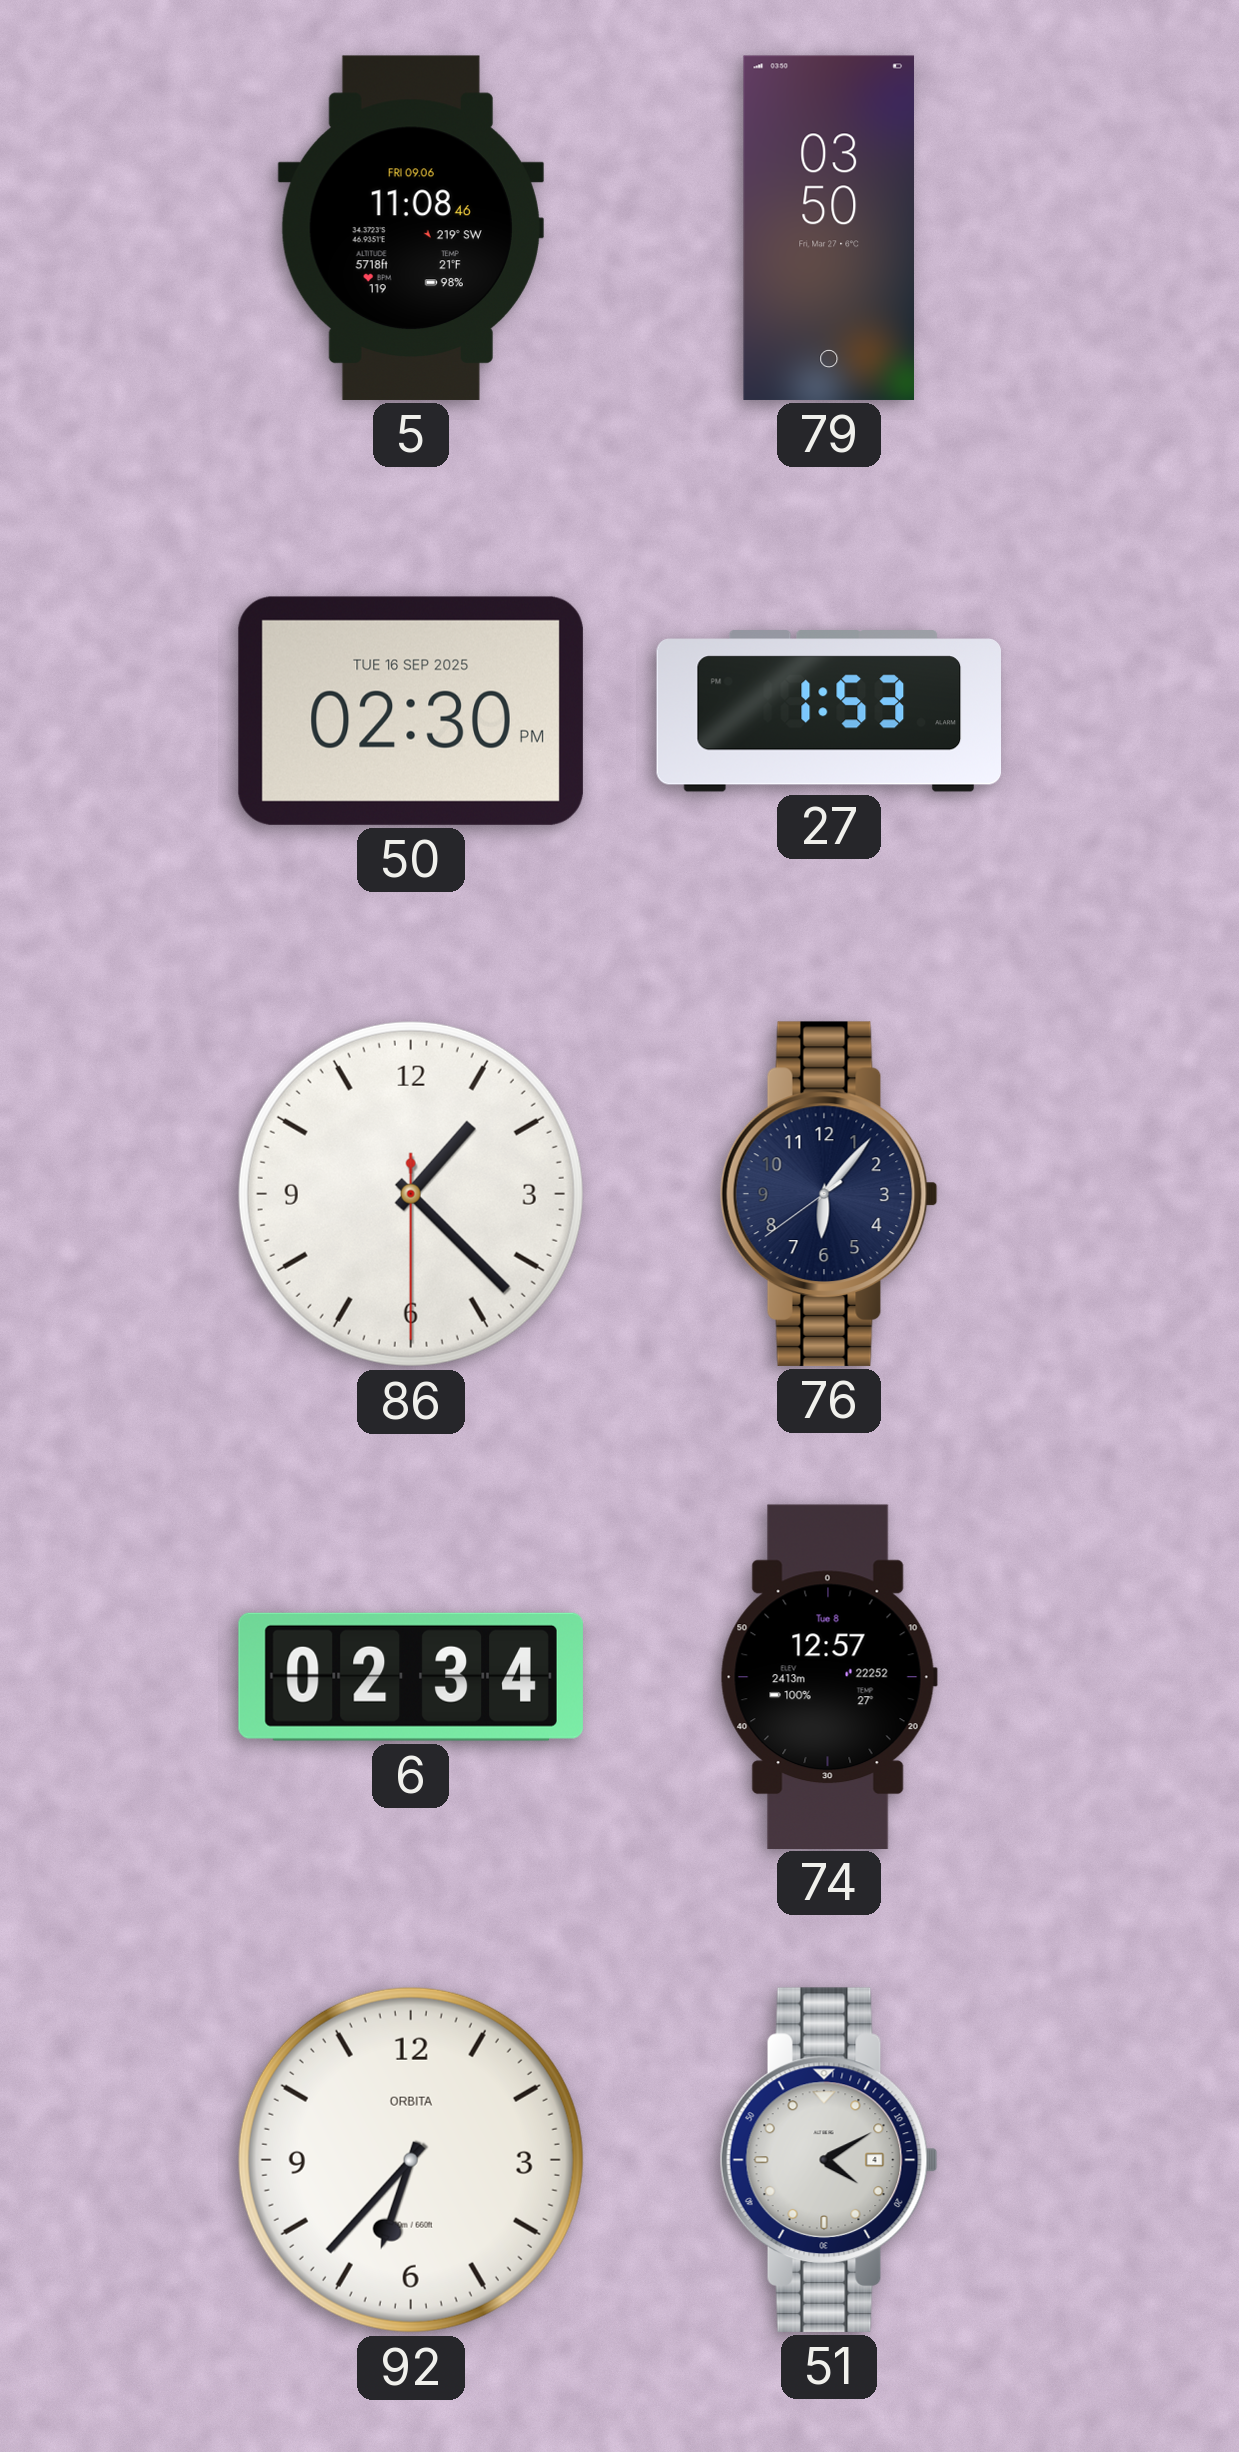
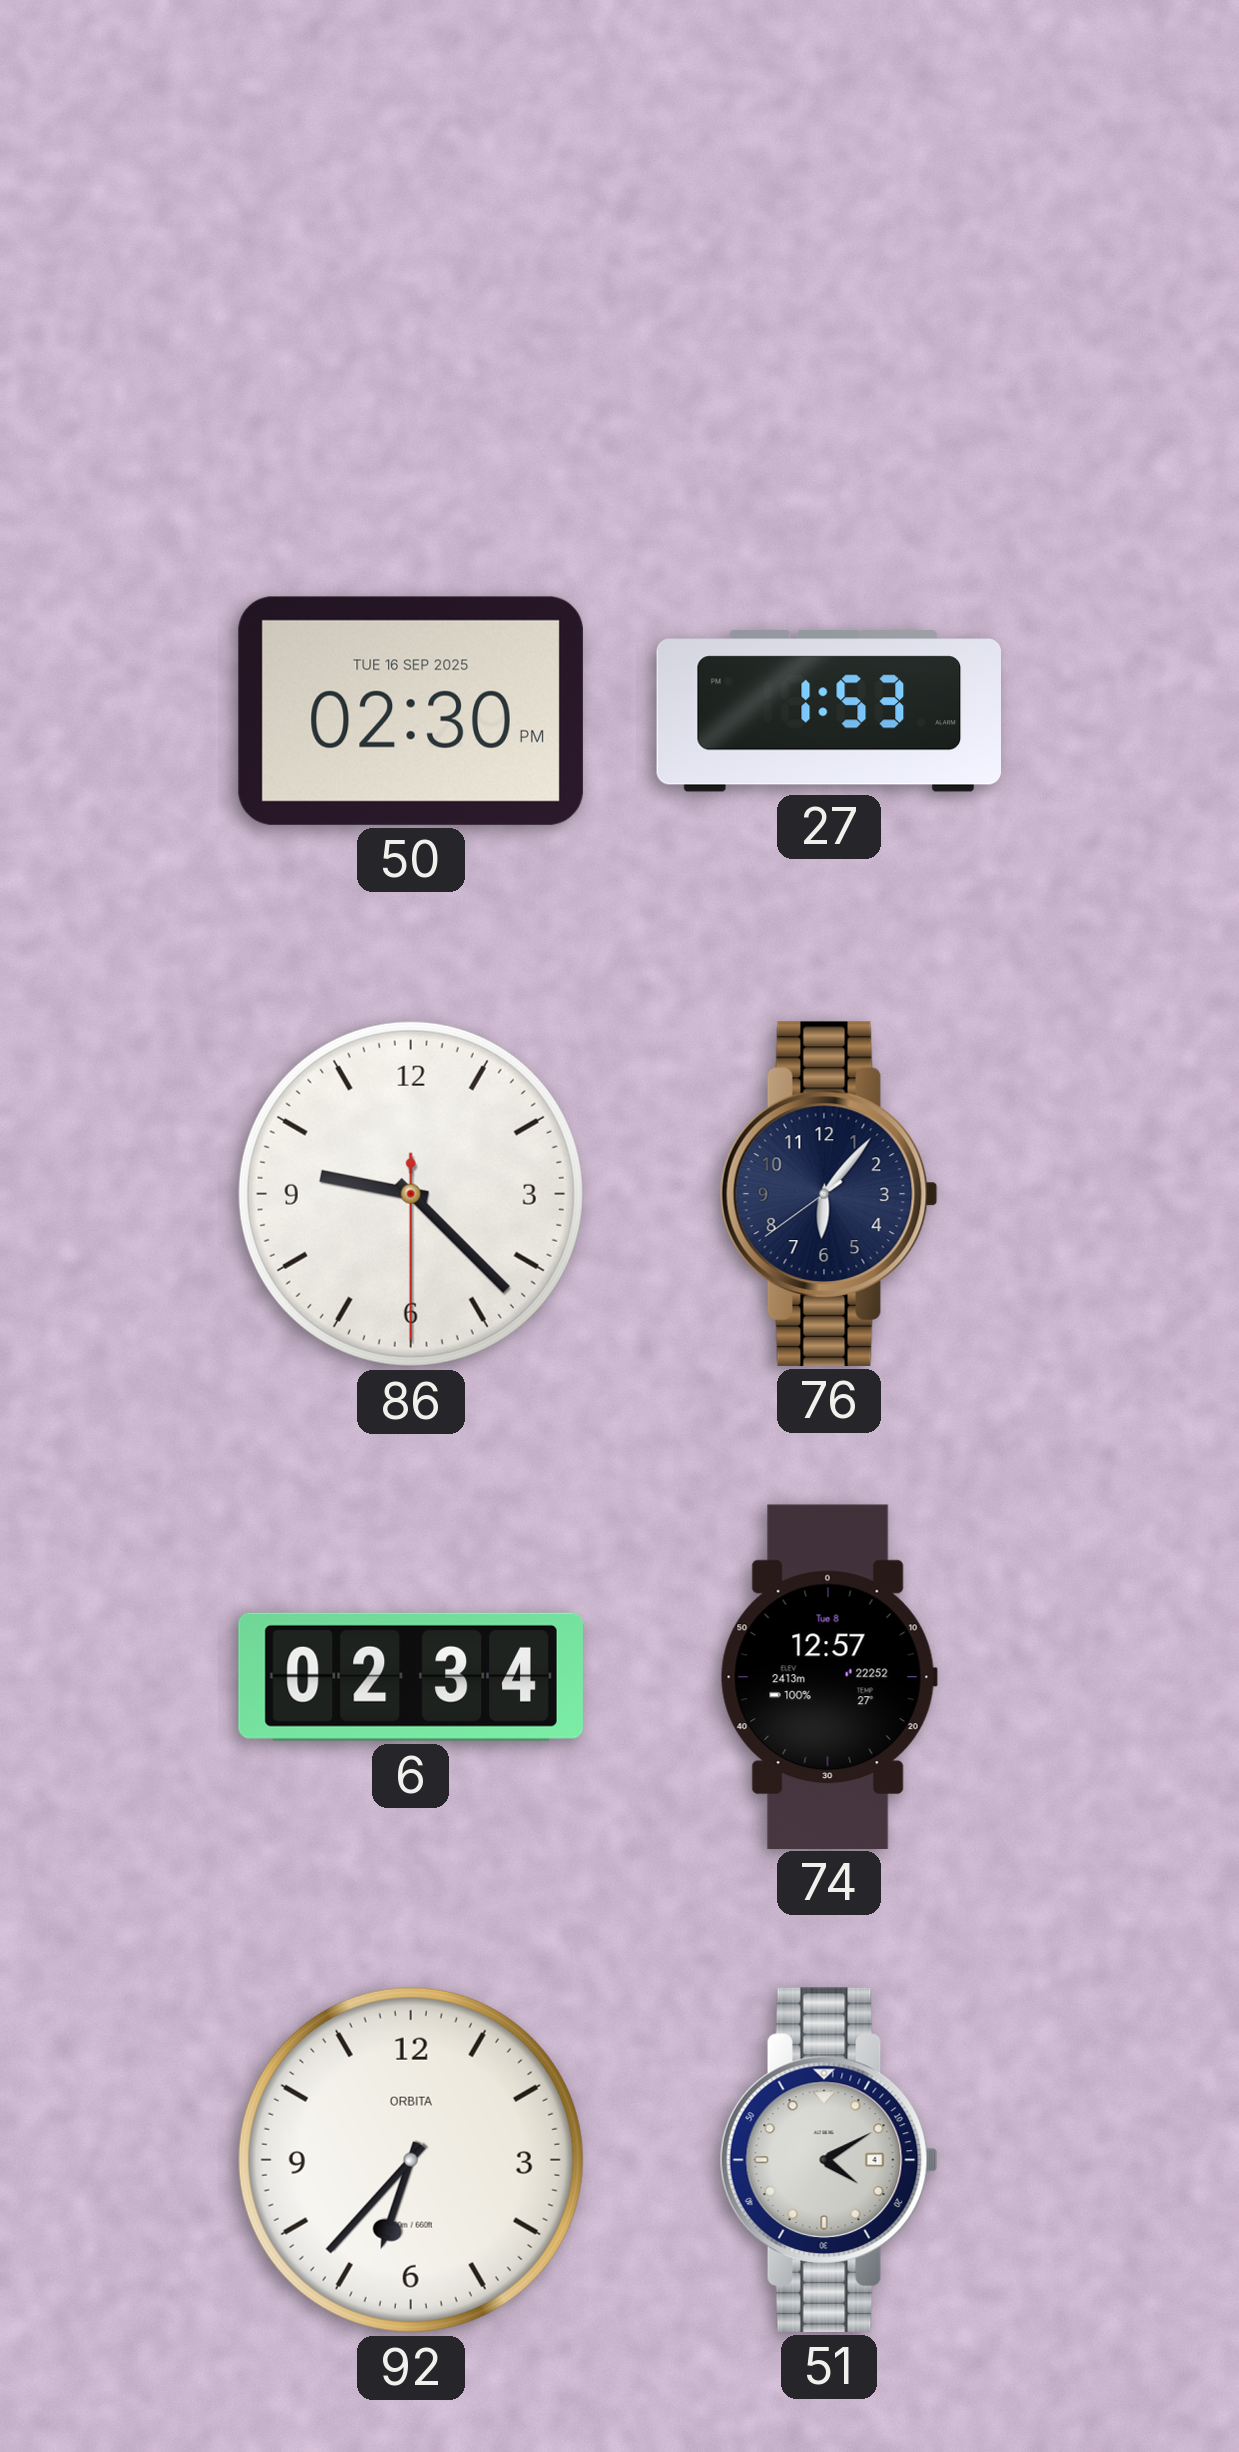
5: 11:08 -> none (411, 228)
79: 03:50 -> none (828, 228)
86: 1:22 -> 9:22 (411, 1194)
